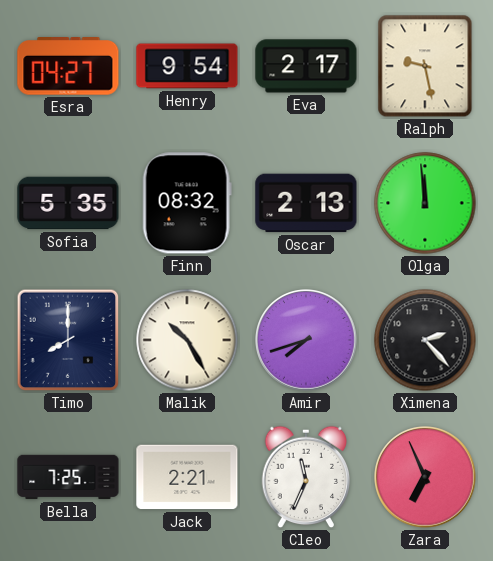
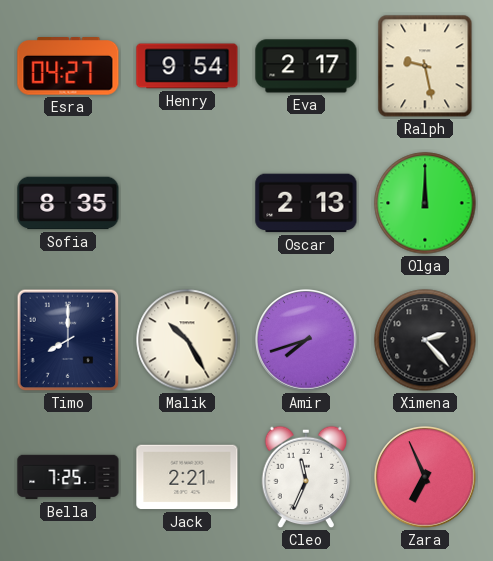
Sofia: 5:35 -> 8:35 (68, 203)
Finn: 08:32 -> none (187, 203)
Olga: 11:59 -> 12:00 (425, 203)
